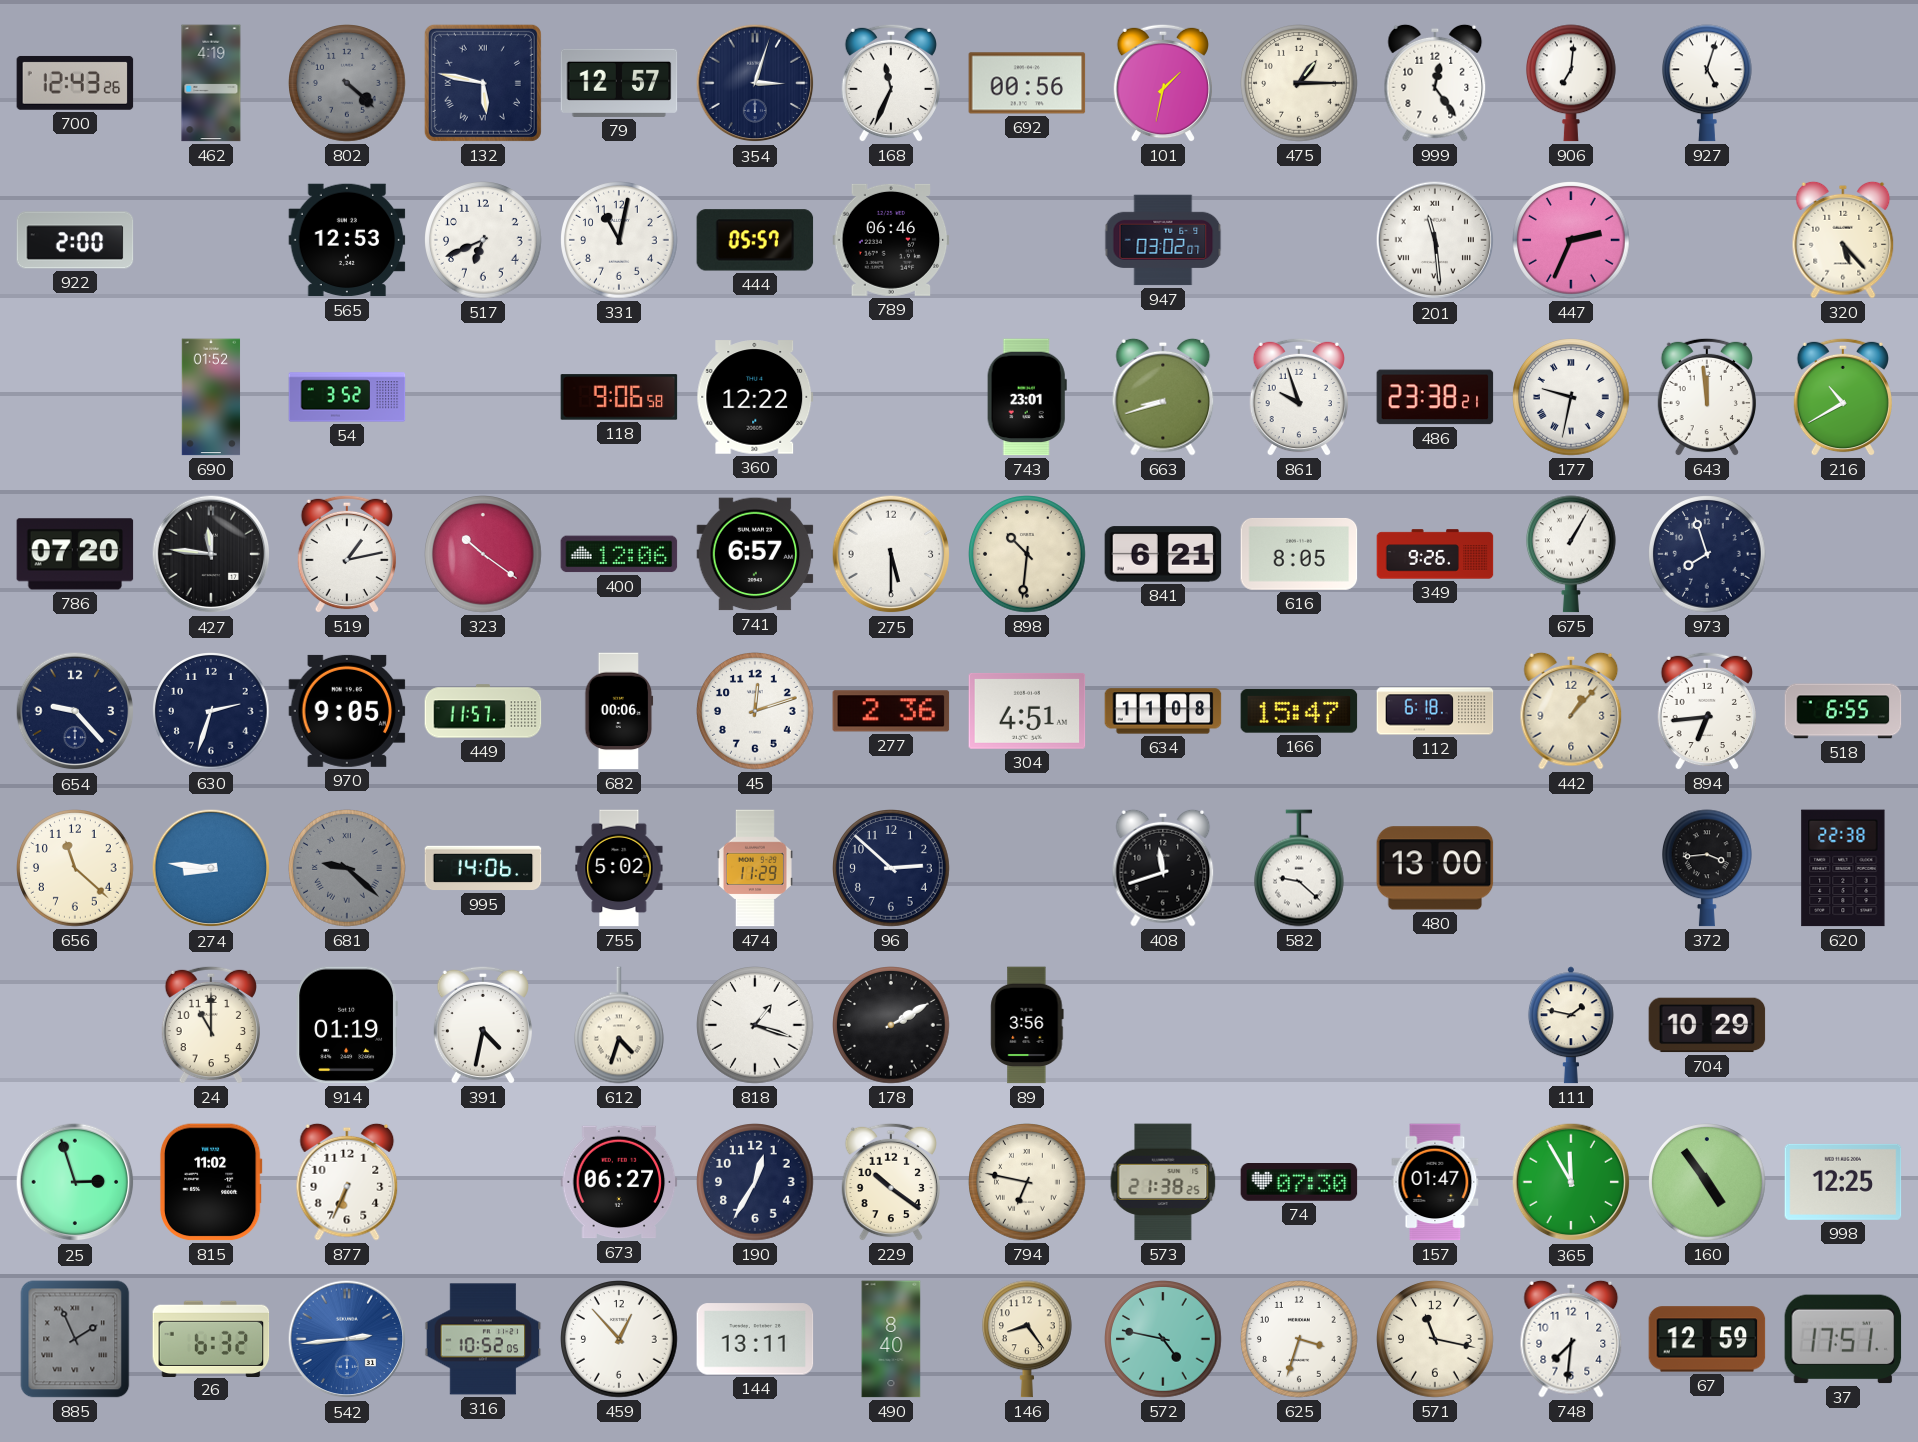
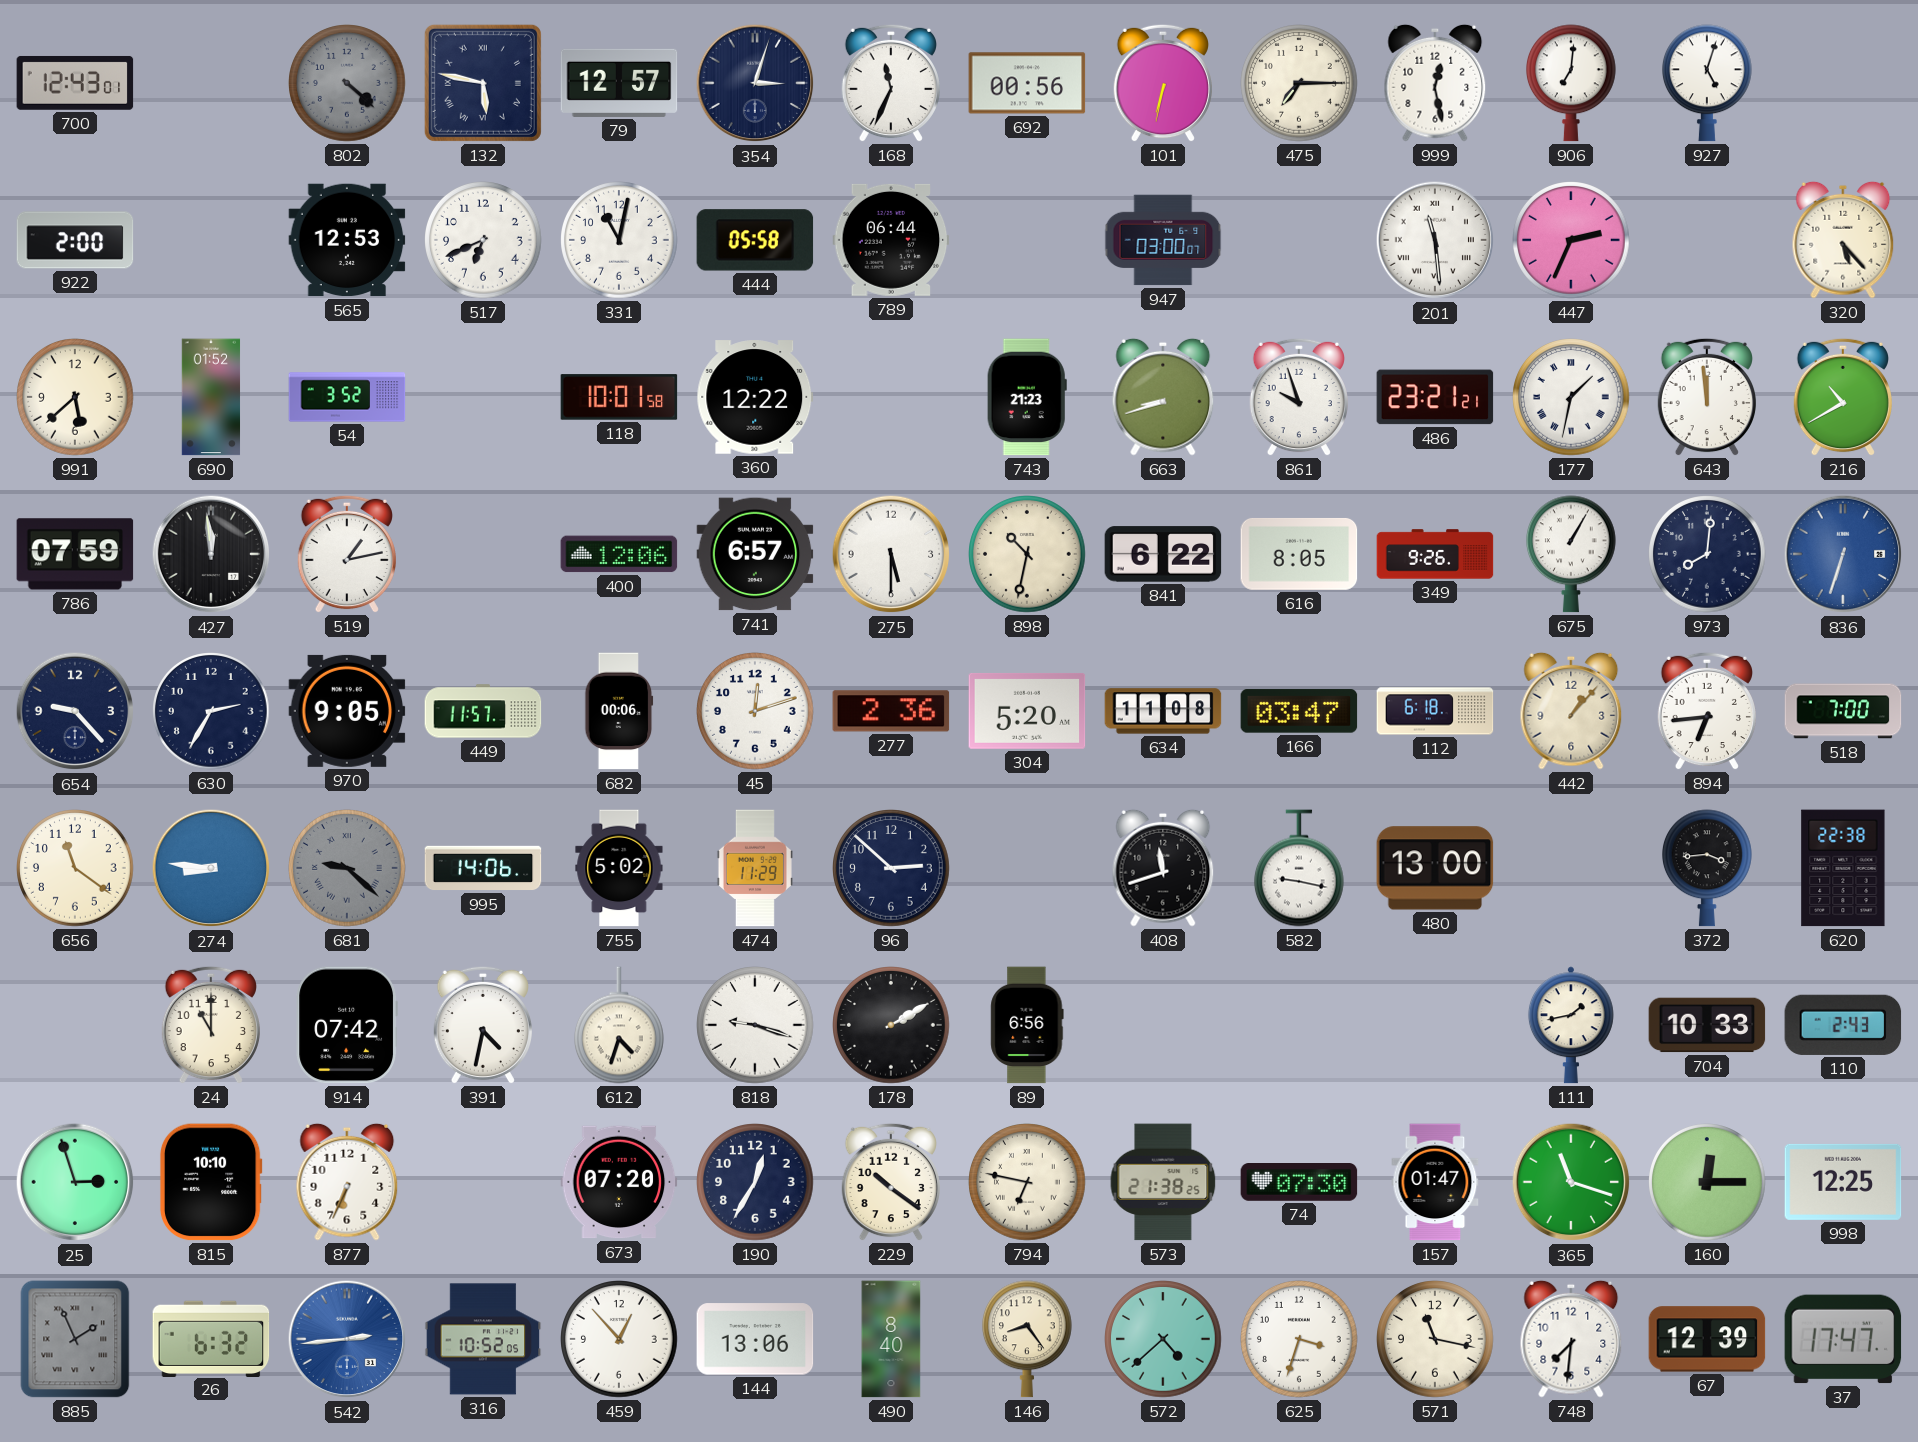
700: 12:43:26 -> 12:43:01 (75, 83)
462: 4:19 -> none (211, 83)
101: 1:32 -> 6:32 (1163, 83)
475: 1:15 -> 7:15 (1299, 83)
999: 12:24 -> 12:28 (1435, 83)
444: 05:57 -> 05:58 (755, 240)
789: 06:46 -> 06:44 (891, 240)
947: 03:02 -> 03:00 (1163, 240)
991: none -> 5:38 (75, 397)
118: 9:06 -> 10:01 (619, 397)
743: 23:01 -> 21:23 (1027, 397)
486: 23:38 -> 23:21 (1435, 397)
177: 9:32 -> 1:32 (1571, 397)
786: 07:20 -> 07:59 (75, 554)
427: 11:46 -> 11:59 (211, 554)
323: 10:21 -> none (483, 554)
898: 10:31 -> 10:32 (1027, 554)
841: 6:21 -> 6:22 (1163, 554)
973: 7:57 -> 8:01 (1707, 554)
836: none -> 6:33 (1843, 554)
630: 2:33 -> 2:35 (211, 711)
304: 4:51 -> 5:20 (1027, 711)
166: 15:47 -> 03:47 (1299, 711)
518: 6:55 -> 7:00 (1843, 711)
656: 11:22 -> 11:21 (75, 868)
582: 9:22 -> 9:17 (1300, 868)
914: 01:19 -> 07:42 (346, 1025)
818: 1:18 -> 9:18 (755, 1025)
89: 3:56 -> 6:56 (1027, 1025)
111: 1:47 -> 1:43 (1571, 1025)
704: 10:29 -> 10:33 (1707, 1025)
110: none -> 2:43 (1843, 1025)
815: 11:02 -> 10:10 (211, 1182)
673: 06:27 -> 07:20 (619, 1182)
365: 11:55 -> 11:18 (1571, 1182)
160: 4:54 -> 12:15 (1707, 1182)
144: 13:11 -> 13:06 (755, 1339)
572: 4:47 -> 4:38 (1163, 1339)
67: 12:59 -> 12:39 (1707, 1339)
37: 17:51 -> 17:47 (1843, 1339)
